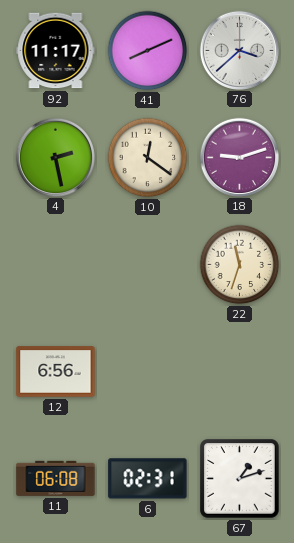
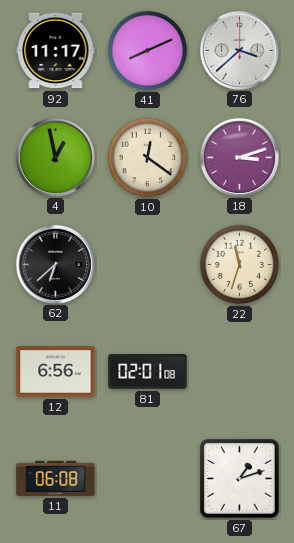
4: 2:28 -> 12:58 (55, 157)
18: 9:12 -> 3:12 (239, 157)
62: none -> 6:38 (55, 264)
81: none -> 02:01 (148, 372)
6: 02:31 -> none (148, 479)
